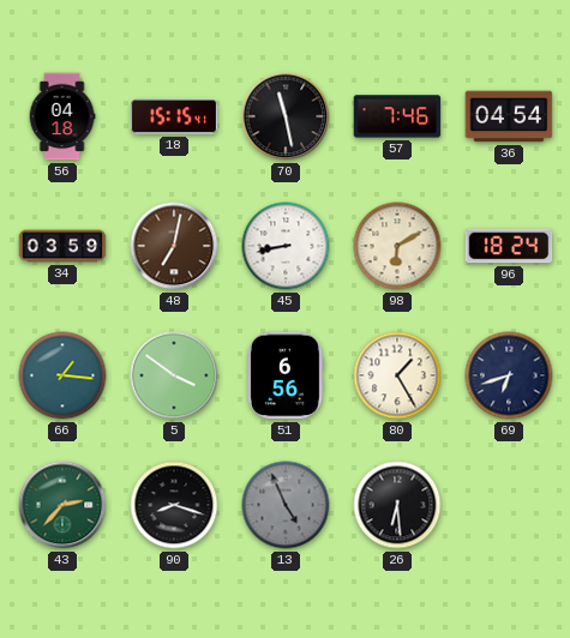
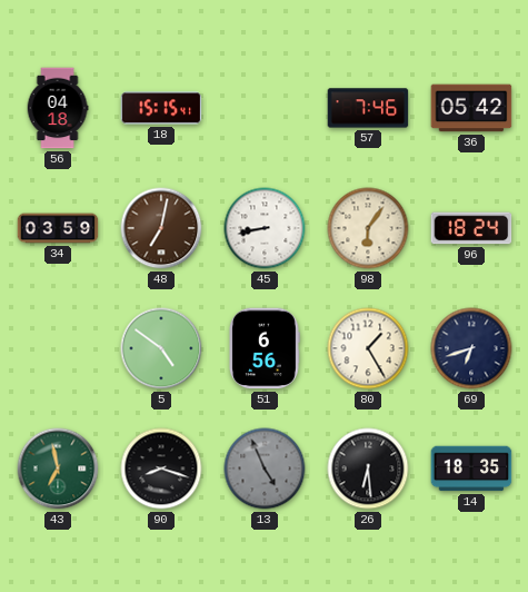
70: 11:28 -> none (286, 116)
36: 04:54 -> 05:42 (471, 108)
98: 6:10 -> 6:06 (368, 228)
66: 1:16 -> none (62, 375)
5: 3:51 -> 4:51 (161, 348)
43: 2:37 -> 6:58 (58, 468)
14: none -> 18:35 (471, 468)
